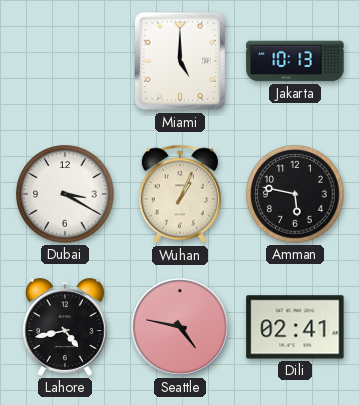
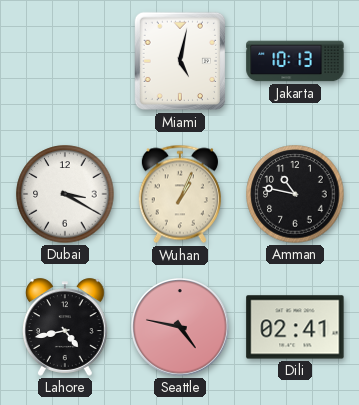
Miami: 5:00 -> 5:02 (179, 61)
Amman: 5:47 -> 10:47 (295, 194)
